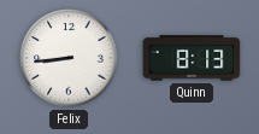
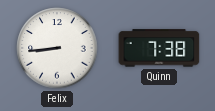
Quinn: 8:13 -> 7:38 (159, 48)
